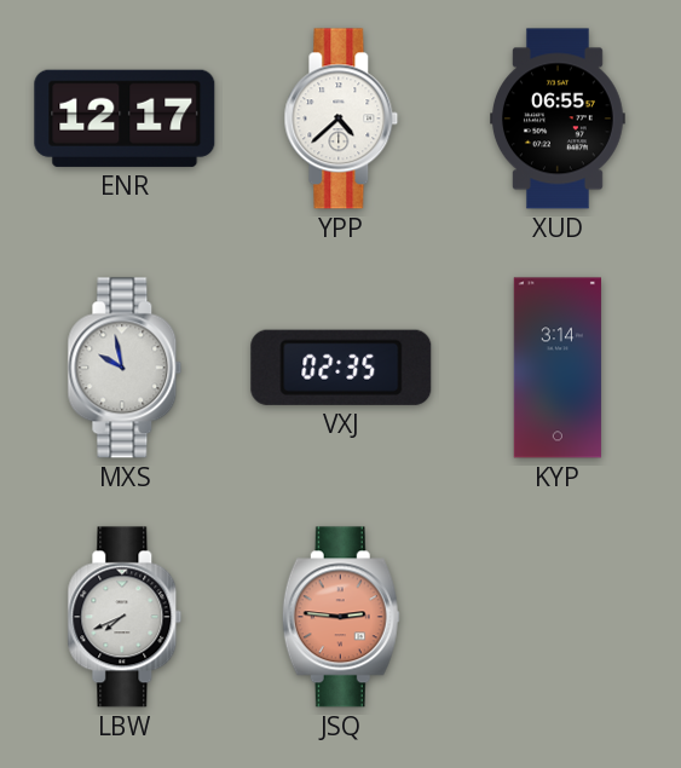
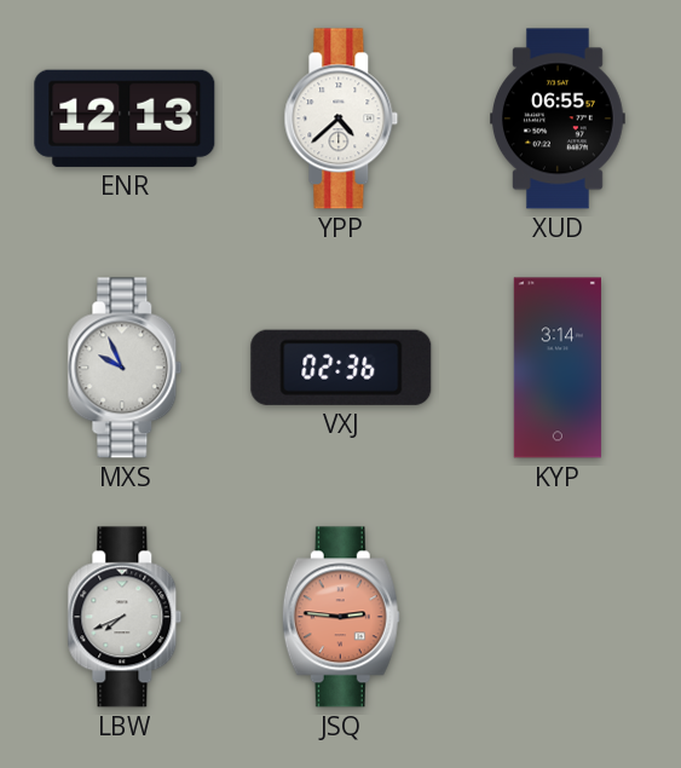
ENR: 12:17 -> 12:13 (125, 119)
MXS: 9:58 -> 9:56 (125, 368)
VXJ: 02:35 -> 02:36 (341, 368)
